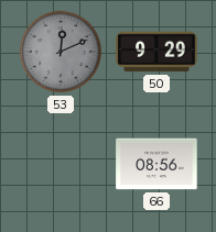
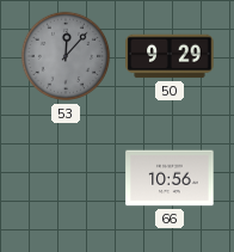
53: 12:11 -> 12:07 (66, 56)
66: 08:56 -> 10:56 (170, 178)
